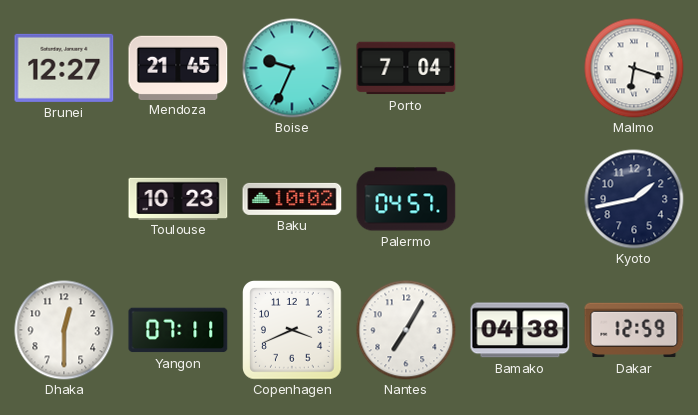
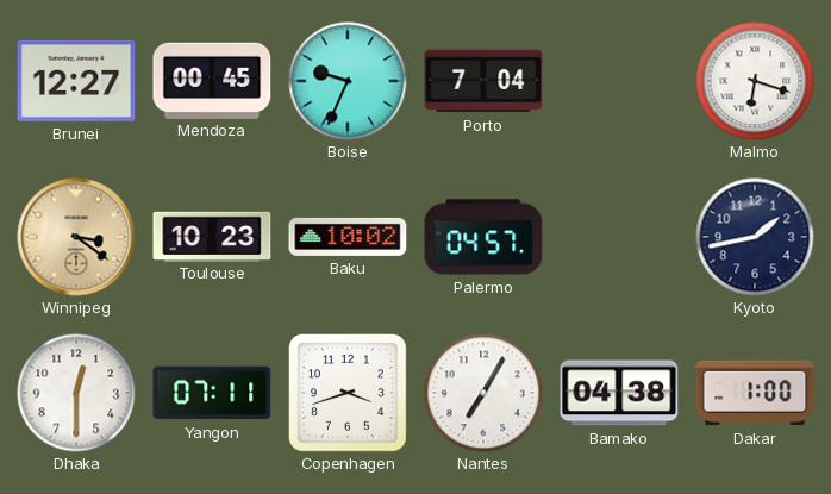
Mendoza: 21:45 -> 00:45 (212, 80)
Winnipeg: none -> 3:21 (76, 237)
Copenhagen: 3:41 -> 3:42 (348, 393)
Dakar: 12:59 -> 1:00 (755, 393)
